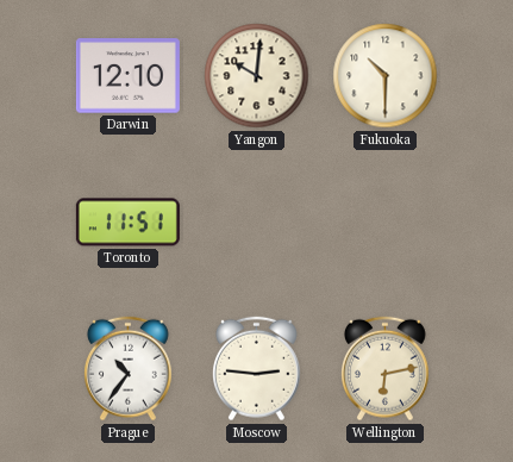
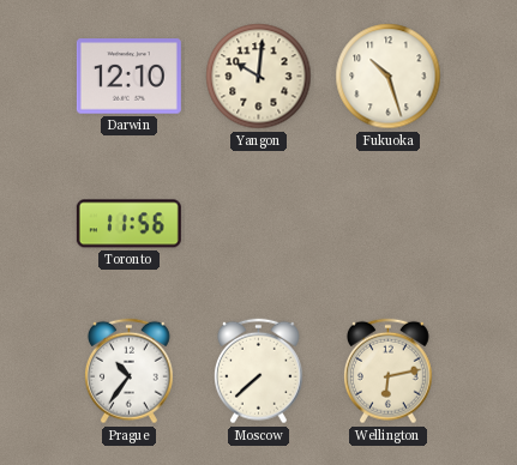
Fukuoka: 10:30 -> 10:27 (389, 77)
Toronto: 11:51 -> 11:56 (128, 224)
Moscow: 2:46 -> 7:38 (258, 372)
